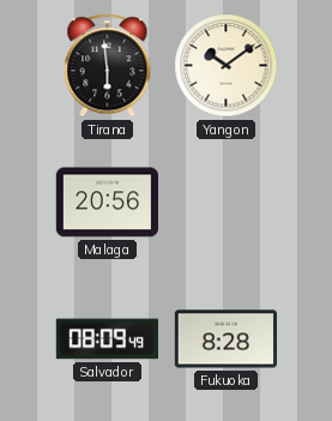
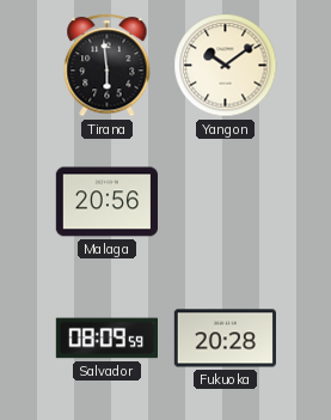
Salvador: 08:09:49 -> 08:09:59 (106, 339)
Fukuoka: 8:28 -> 20:28 (225, 339)
